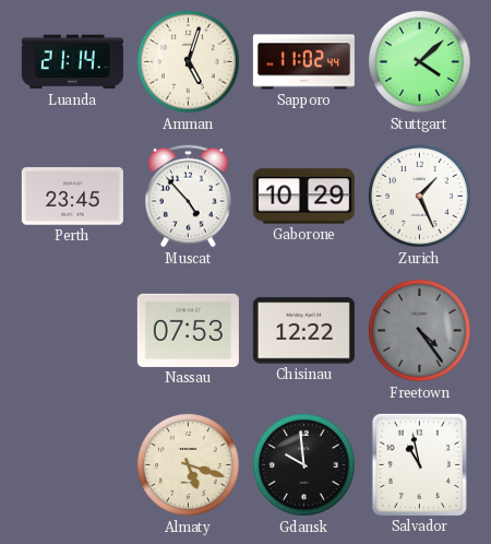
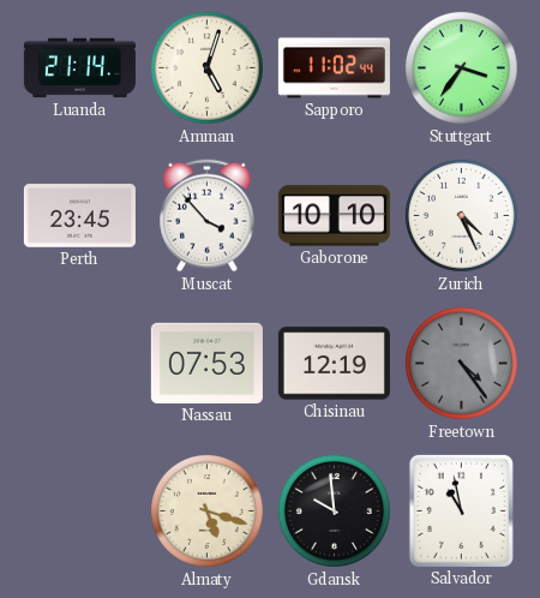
Stuttgart: 4:08 -> 3:36 (461, 67)
Muscat: 4:53 -> 3:53 (208, 216)
Gaborone: 10:29 -> 10:10 (334, 216)
Zurich: 1:26 -> 4:26 (461, 215)
Chisinau: 12:22 -> 12:19 (334, 364)
